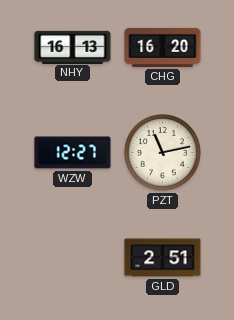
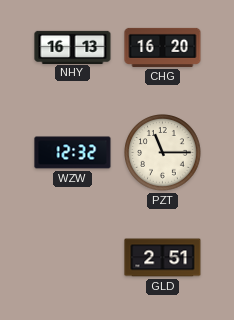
WZW: 12:27 -> 12:32 (73, 153)
PZT: 11:13 -> 11:15 (163, 153)
